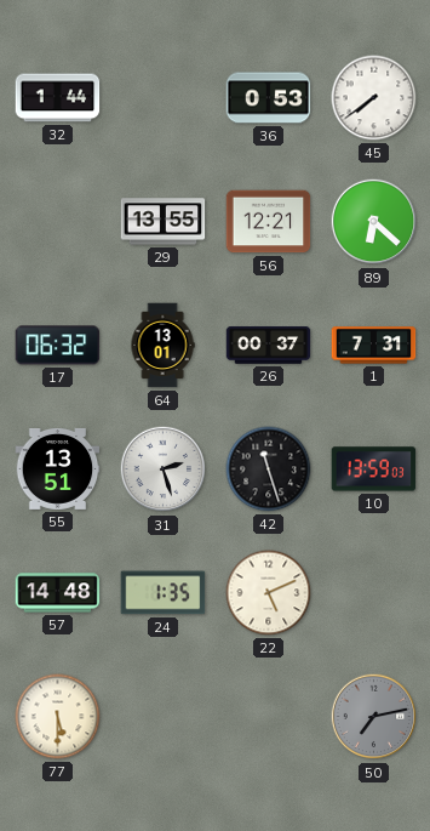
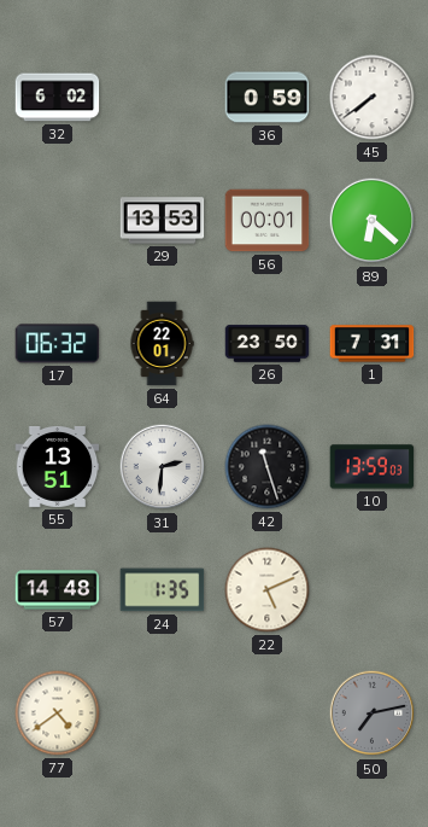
32: 1:44 -> 6:02 (58, 98)
36: 0:53 -> 0:59 (268, 98)
29: 13:55 -> 13:53 (163, 221)
56: 12:21 -> 00:01 (268, 221)
64: 13:01 -> 22:01 (162, 344)
26: 00:37 -> 23:50 (268, 344)
31: 2:27 -> 2:31 (163, 467)
77: 5:30 -> 4:39 (58, 714)
